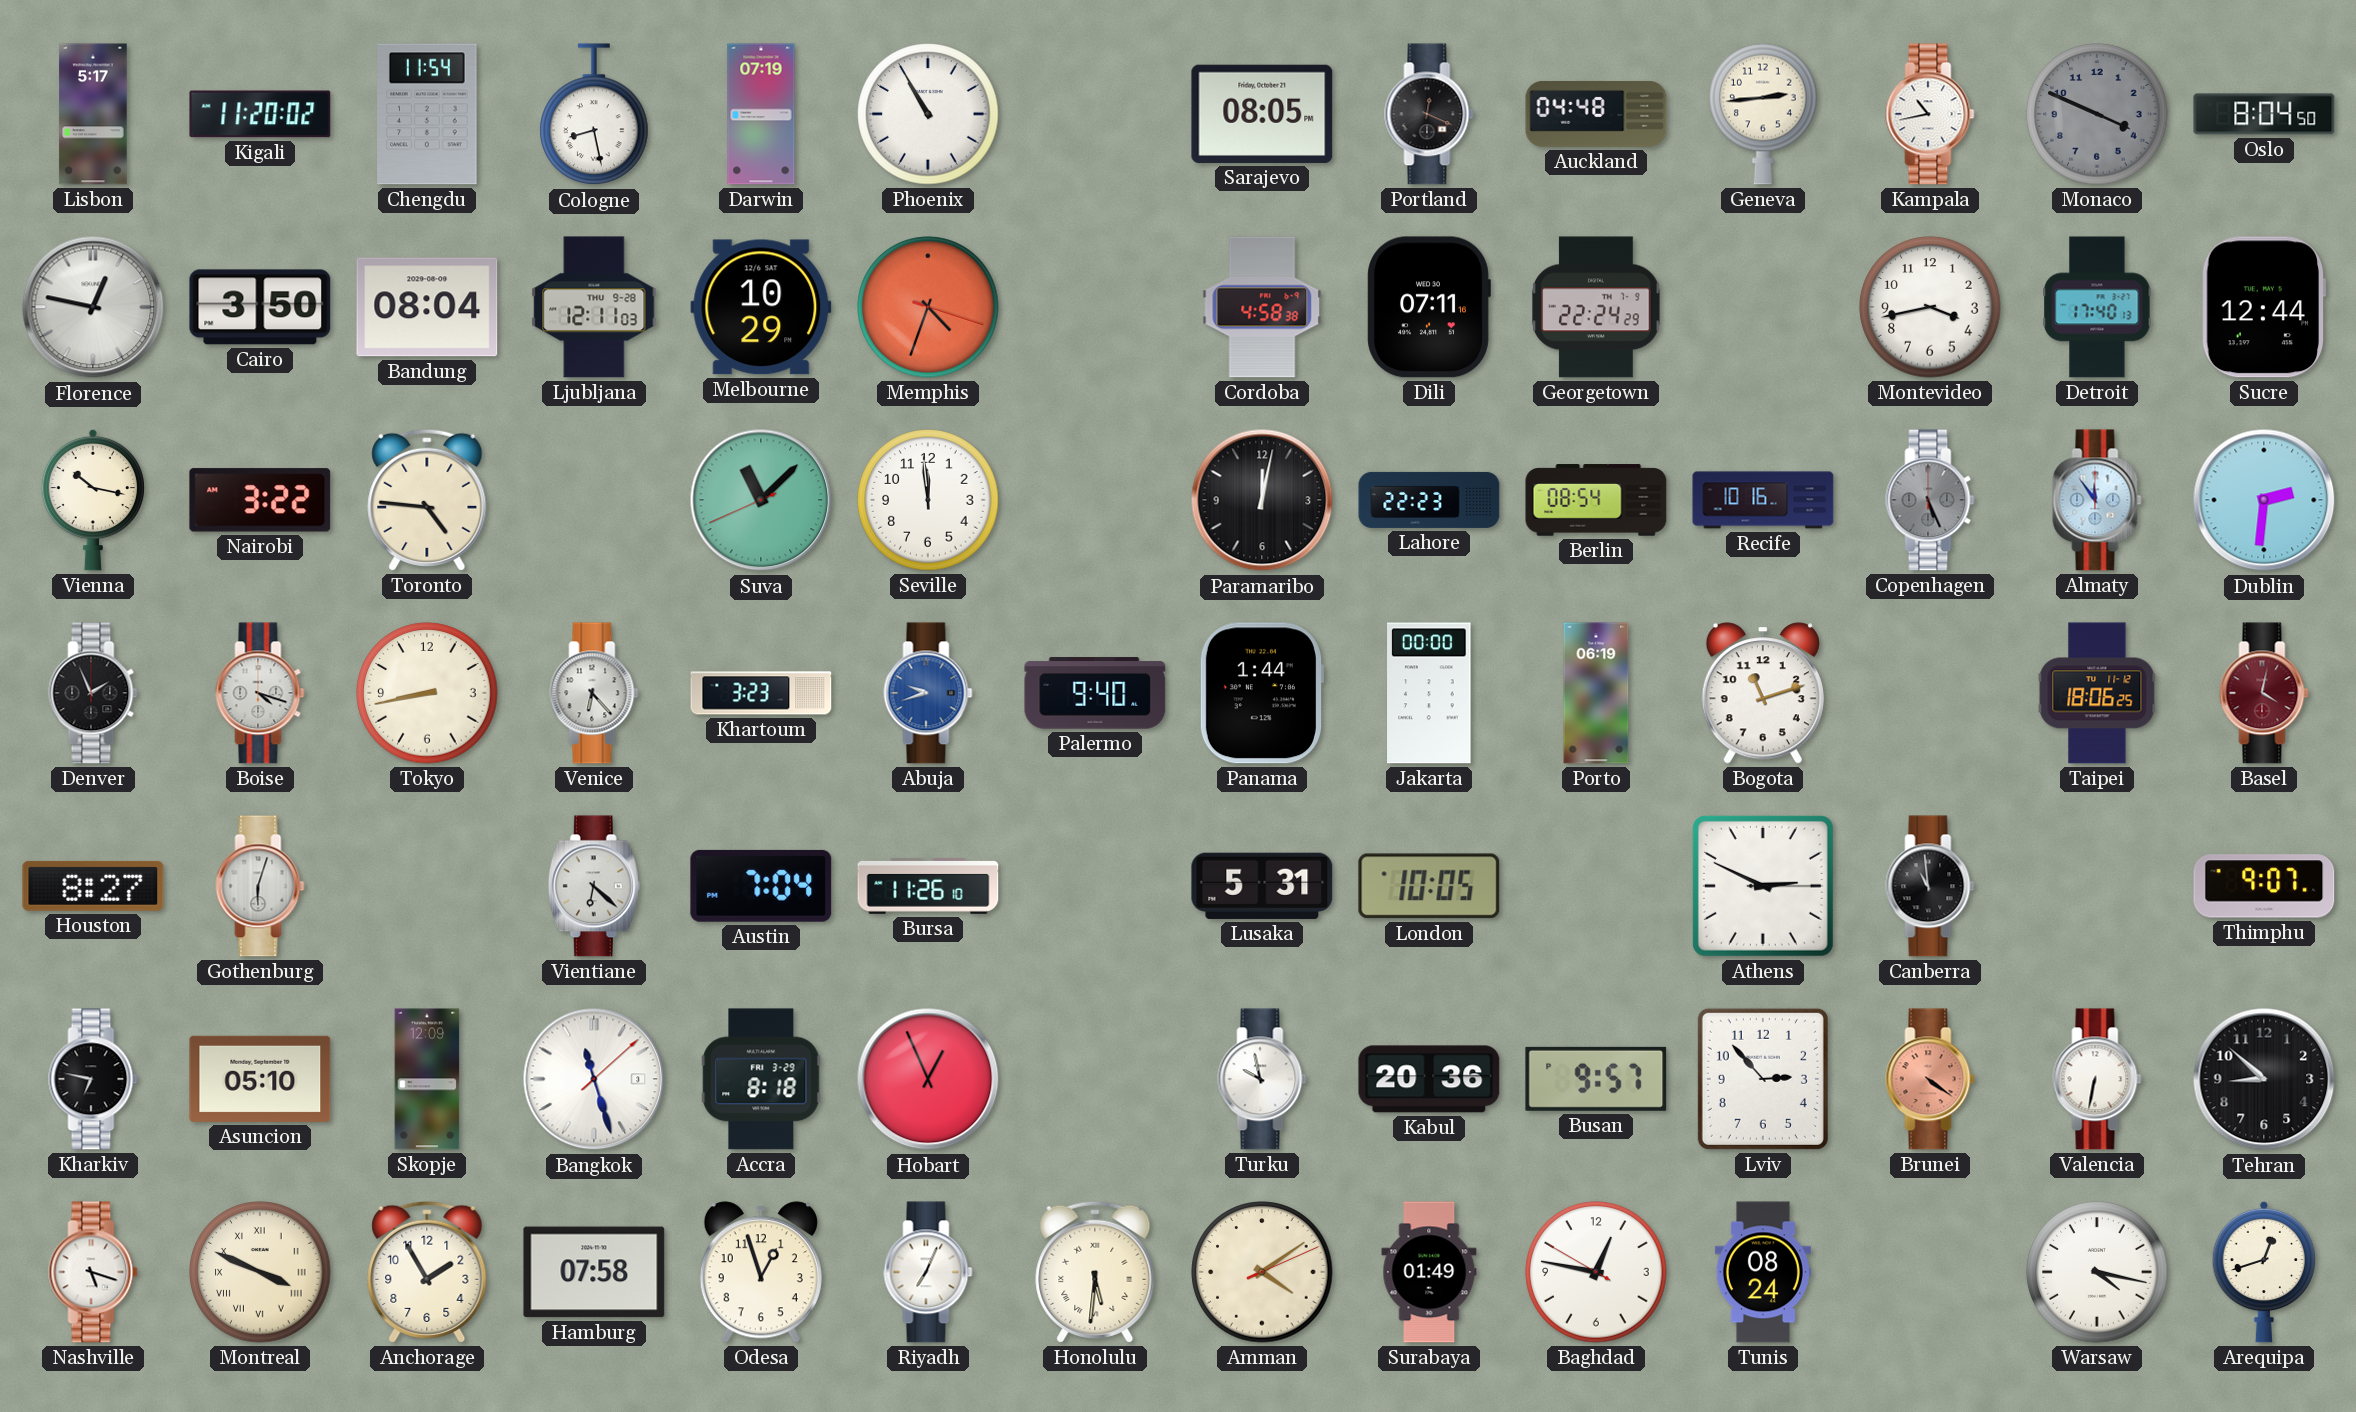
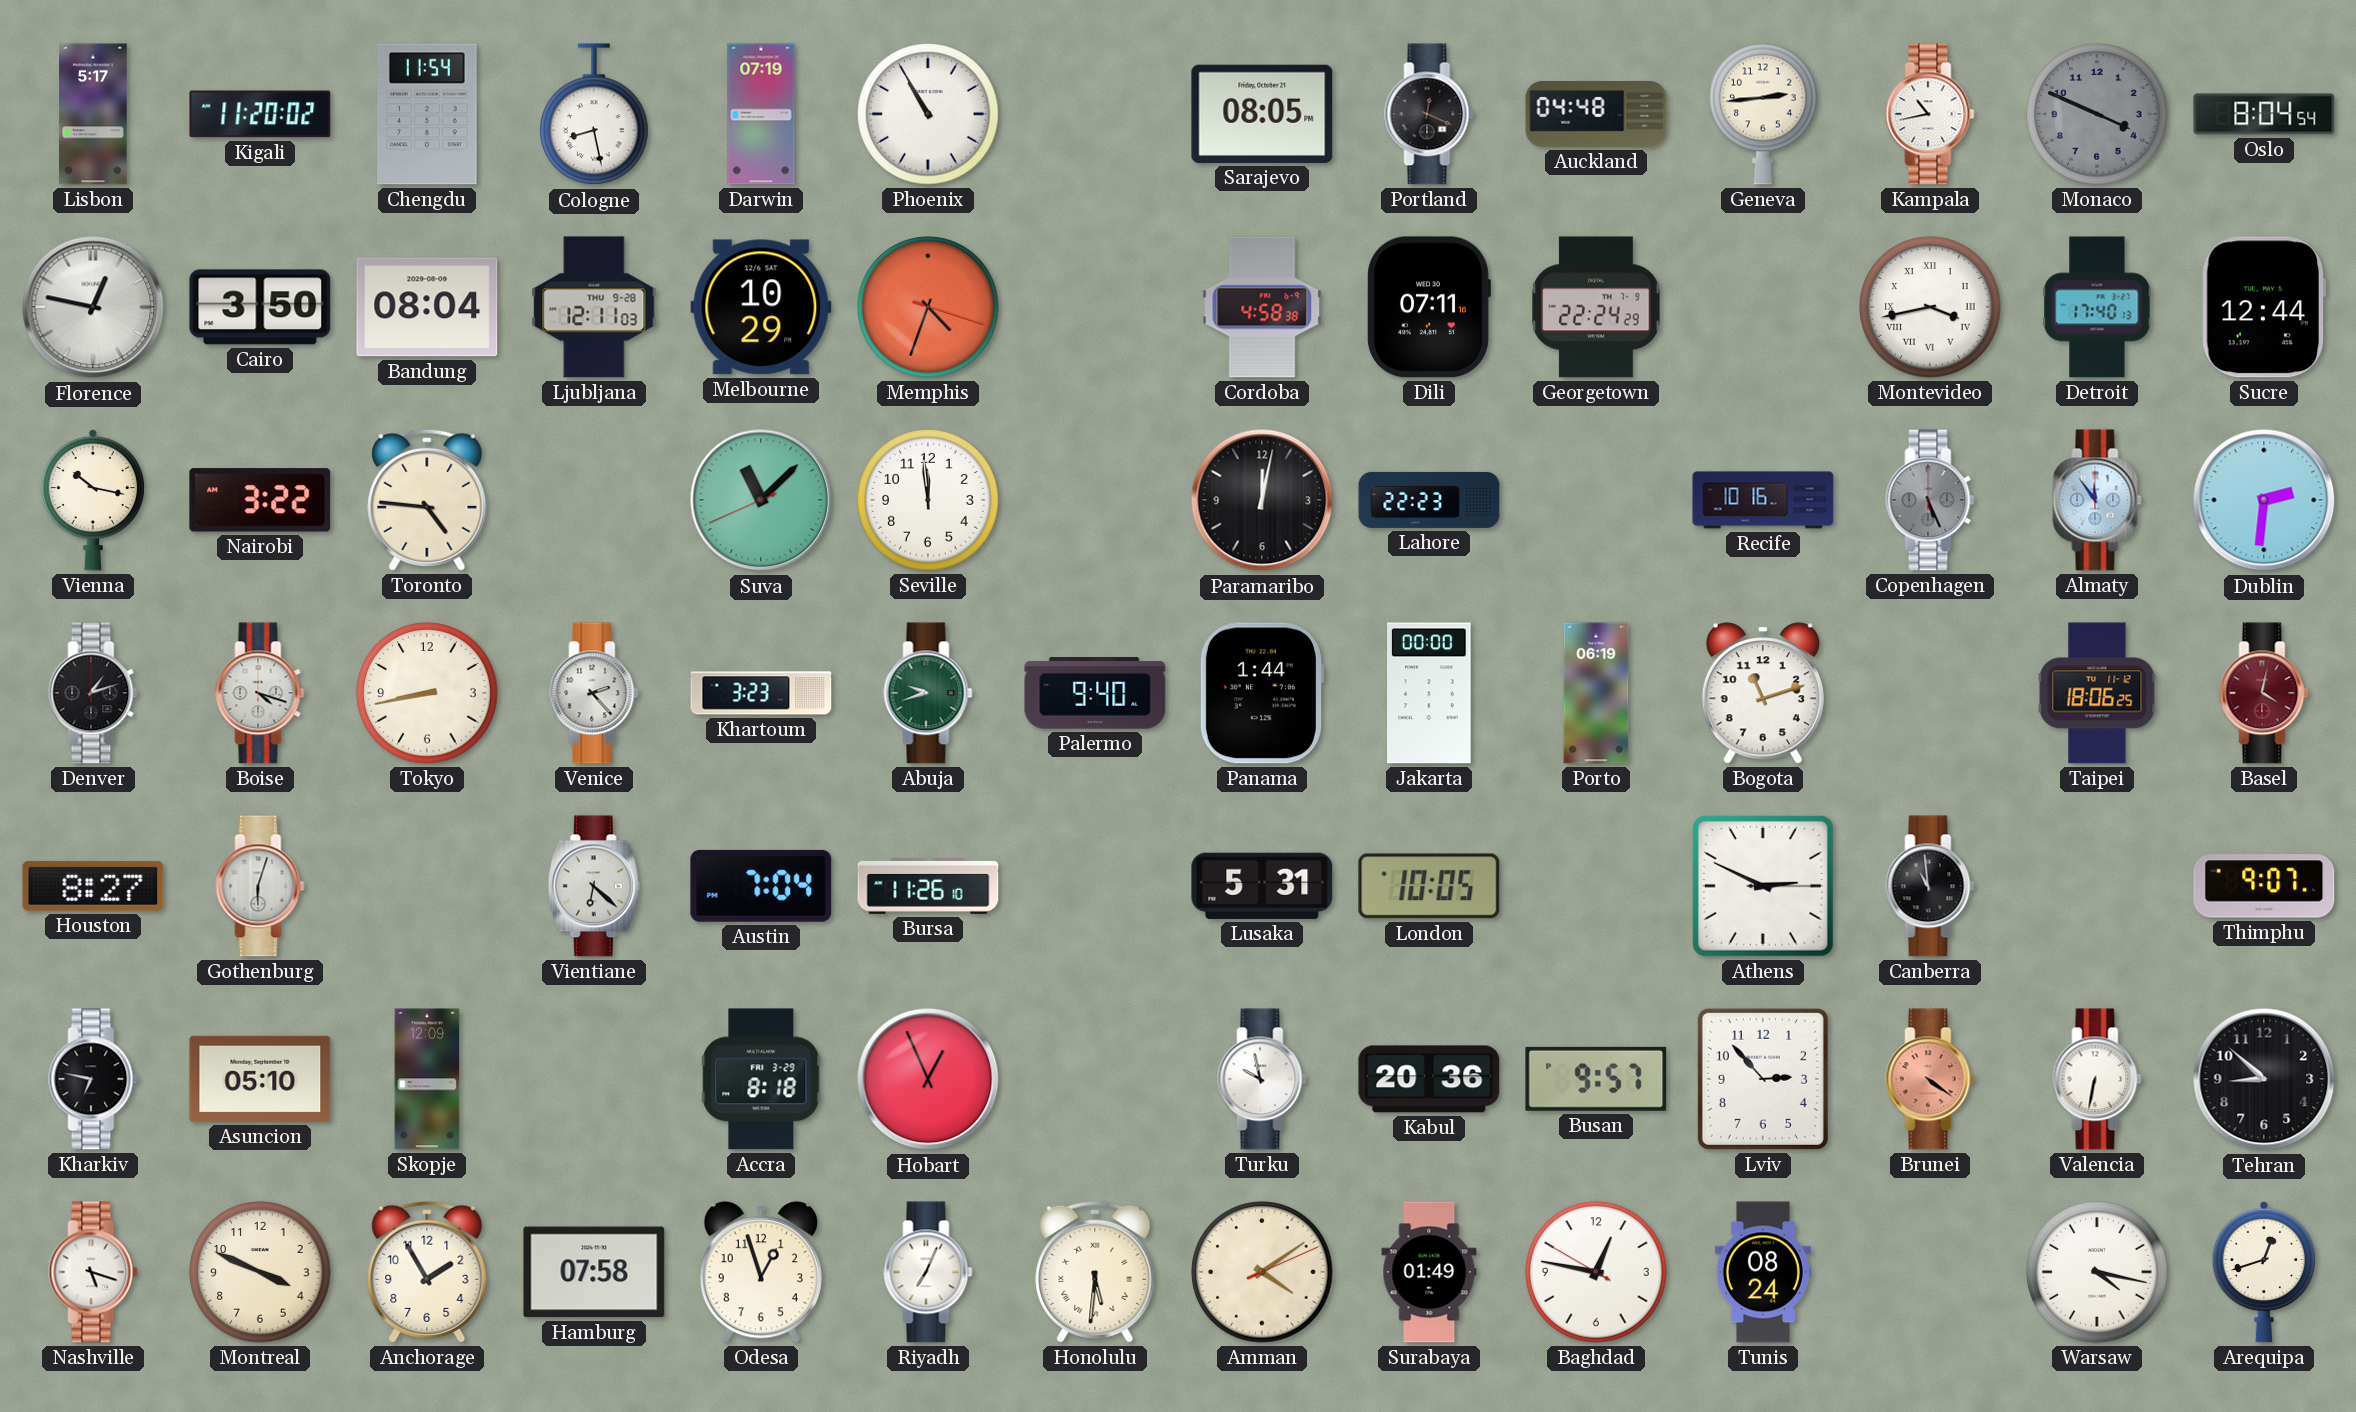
Oslo: 8:04:50 -> 8:04:54 (2264, 114)
Montevideo numerals: Arabic -> Roman (1930, 307)
Berlin: 08:54 -> none (1596, 500)
Denver: 1:56 -> 1:12 (93, 693)
Venice: 6:23 -> 2:23 (594, 693)
Abuja dial: blue -> green (928, 693)
Bangkok: 11:27 -> none (594, 1079)
Montreal numerals: Roman -> Arabic (260, 1272)
